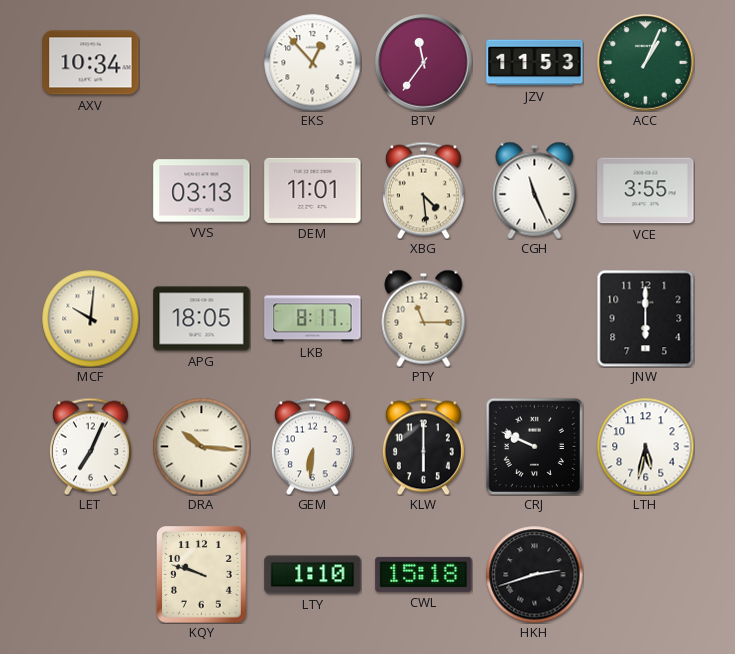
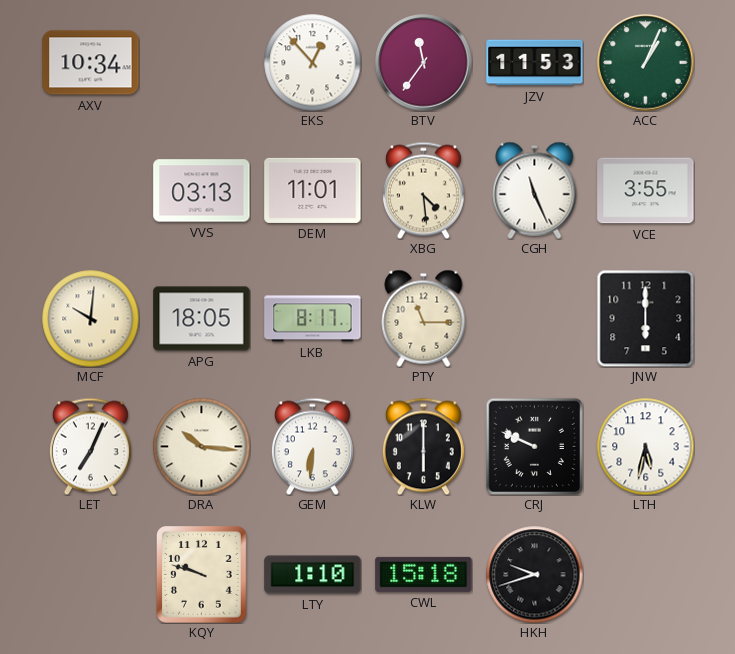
HKH: 2:42 -> 9:42 (534, 574)
